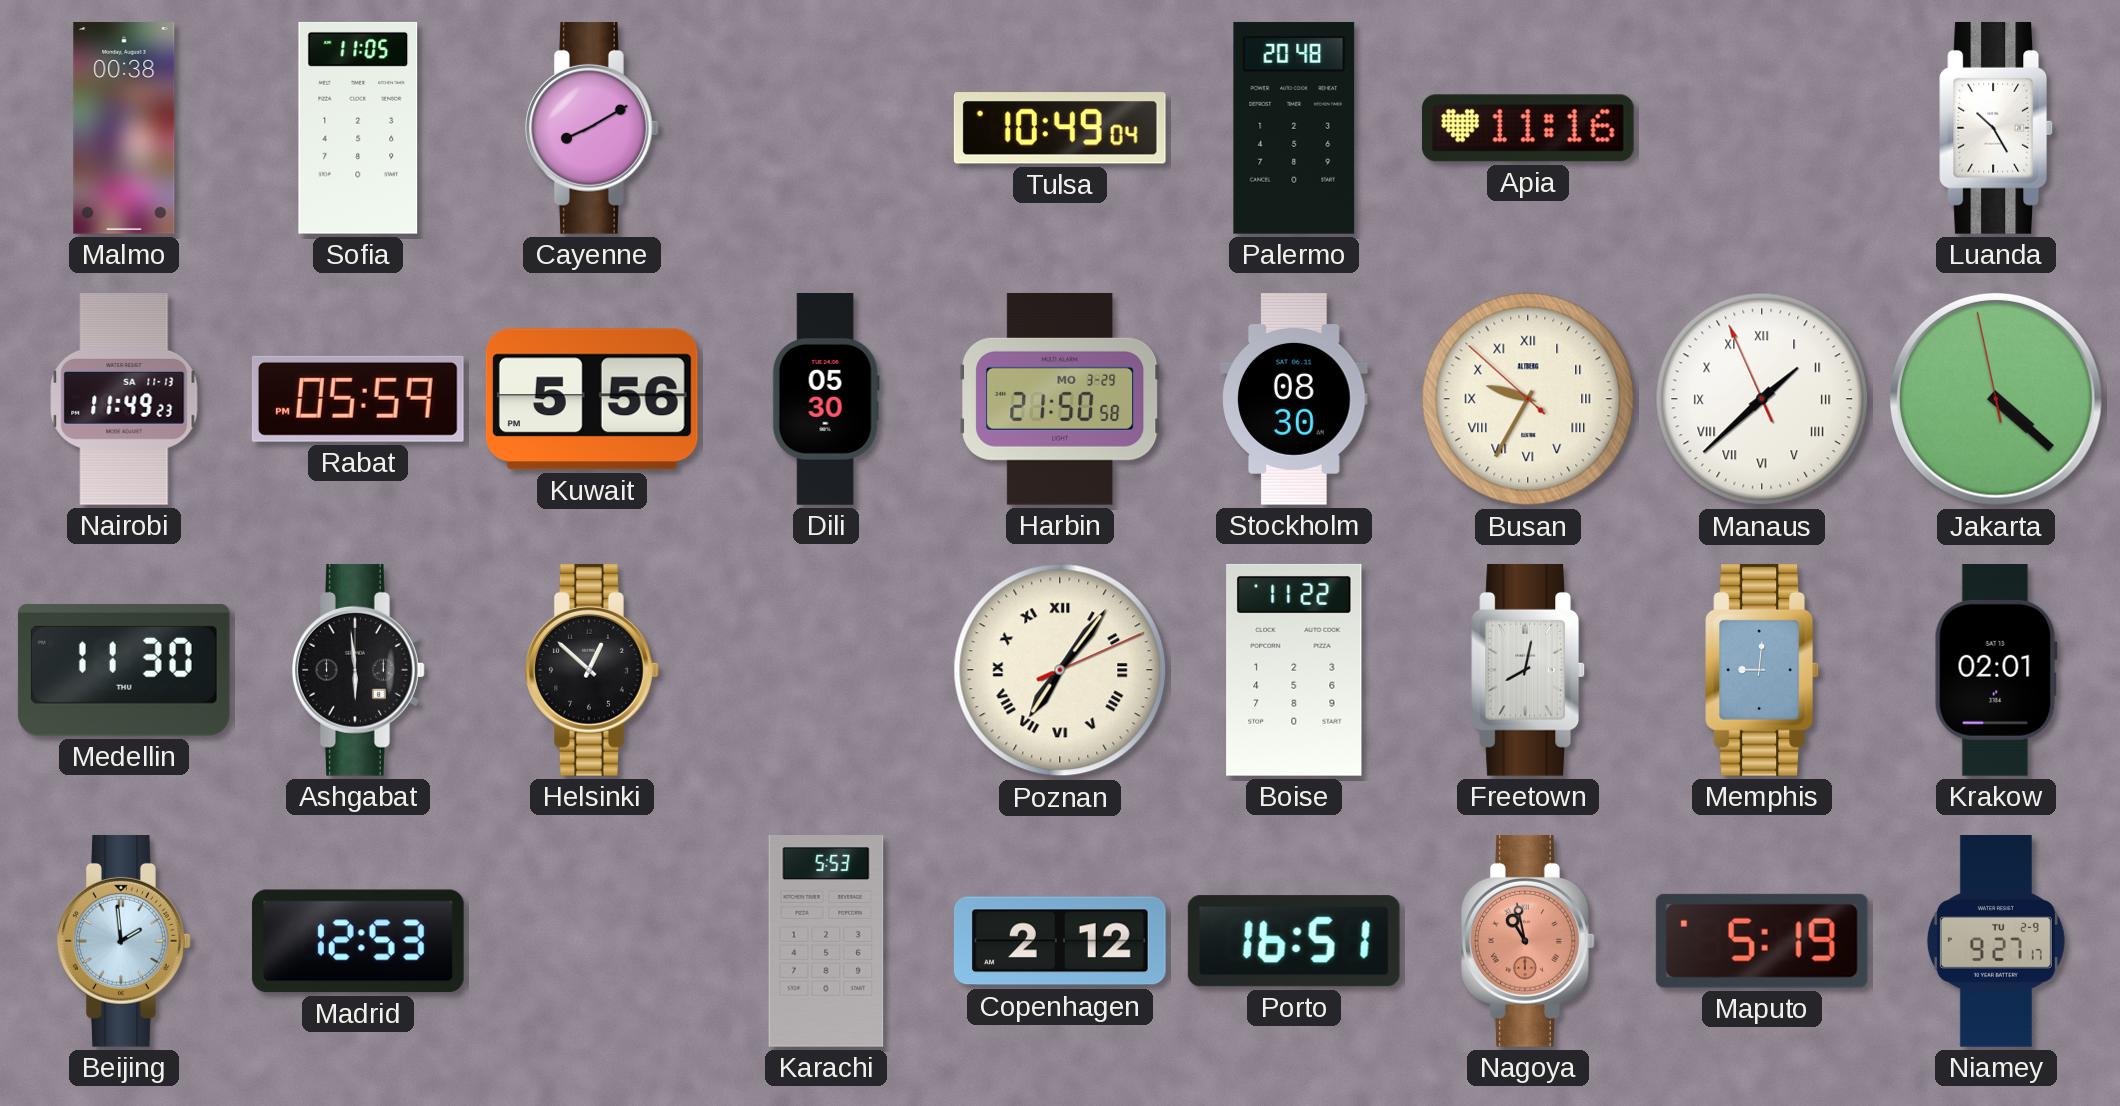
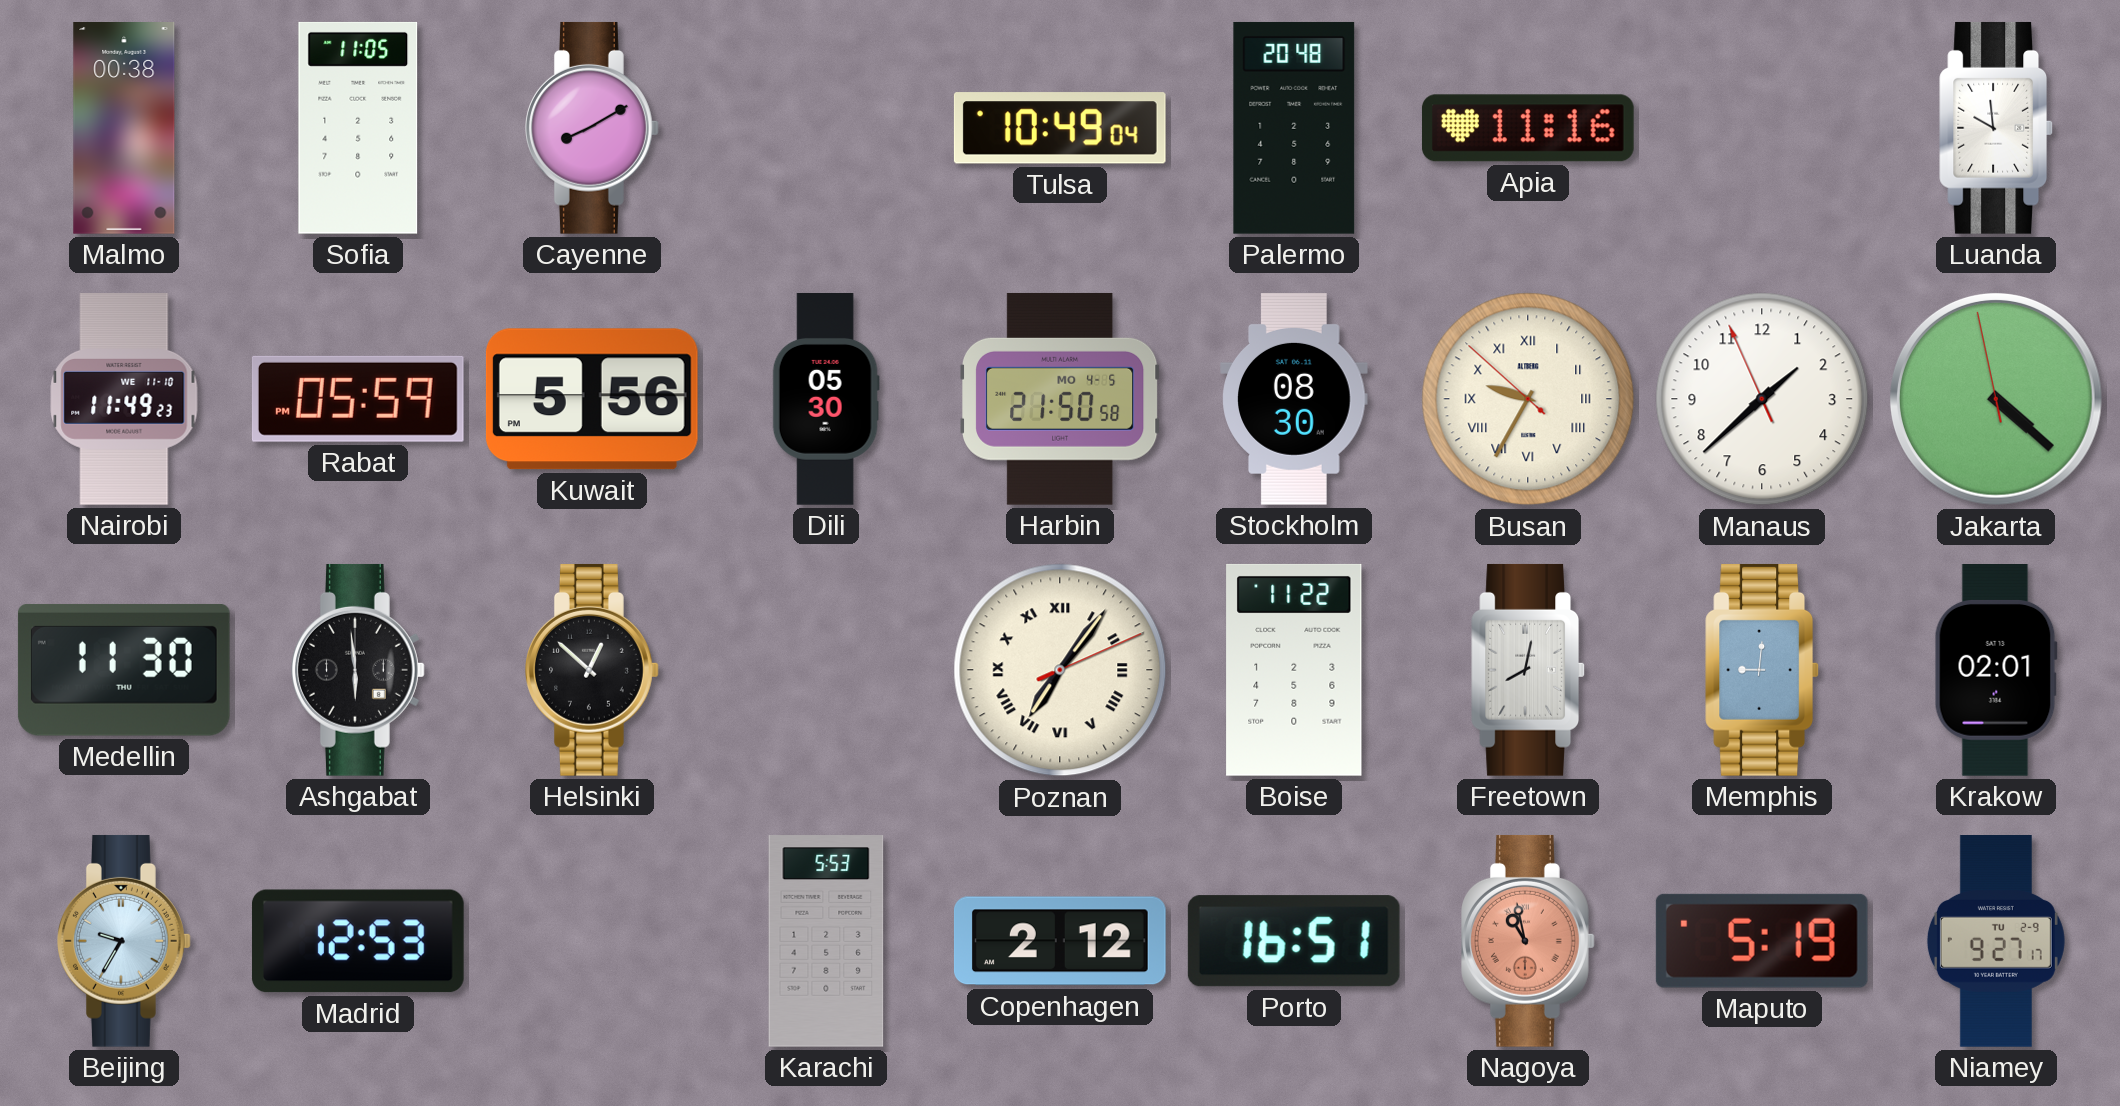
Luanda: 10:25 -> 9:59 (1996, 128)
Nairobi date: SA 11-13 -> WE 11-10 (124, 400)
Harbin date: MO 3-29 -> MO 4-5 (1061, 399)
Manaus numerals: Roman -> Arabic (1762, 399)
Beijing: 1:59 -> 9:35 (125, 941)
